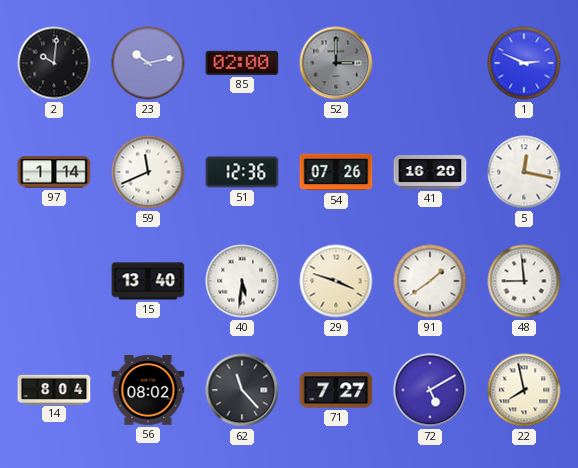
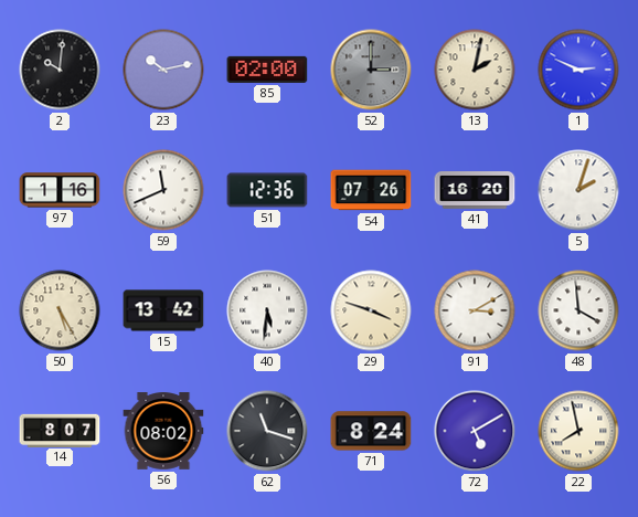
13: none -> 2:02 (475, 70)
97: 1:14 -> 1:16 (60, 190)
5: 12:17 -> 2:03 (578, 190)
50: none -> 5:25 (60, 310)
15: 13:40 -> 13:42 (163, 310)
91: 1:39 -> 3:10 (475, 310)
48: 8:59 -> 3:59 (578, 310)
14: 8:04 -> 8:07 (60, 430)
62: 11:23 -> 11:18 (267, 431)
71: 7:27 -> 8:24 (371, 431)
